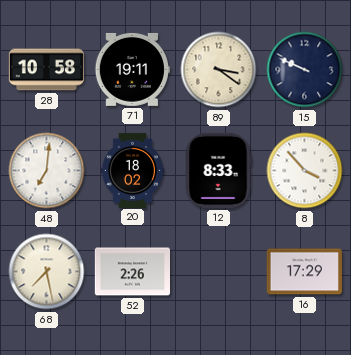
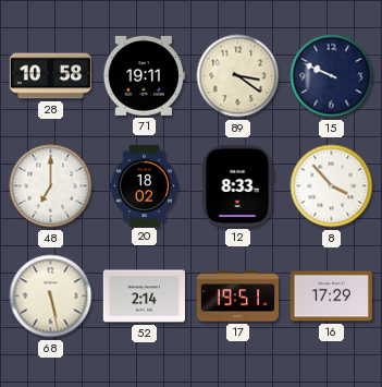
48: 7:01 -> 7:00 (51, 186)
68: 7:28 -> 5:28 (51, 297)
52: 2:26 -> 2:14 (144, 297)
17: none -> 19:51 (237, 297)
